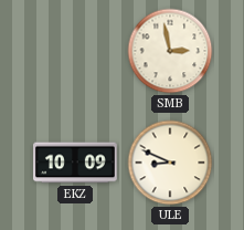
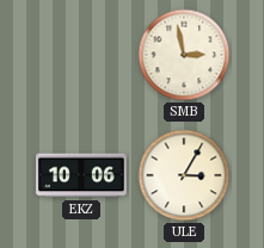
EKZ: 10:09 -> 10:06 (82, 175)
ULE: 8:49 -> 3:05 (184, 175)
